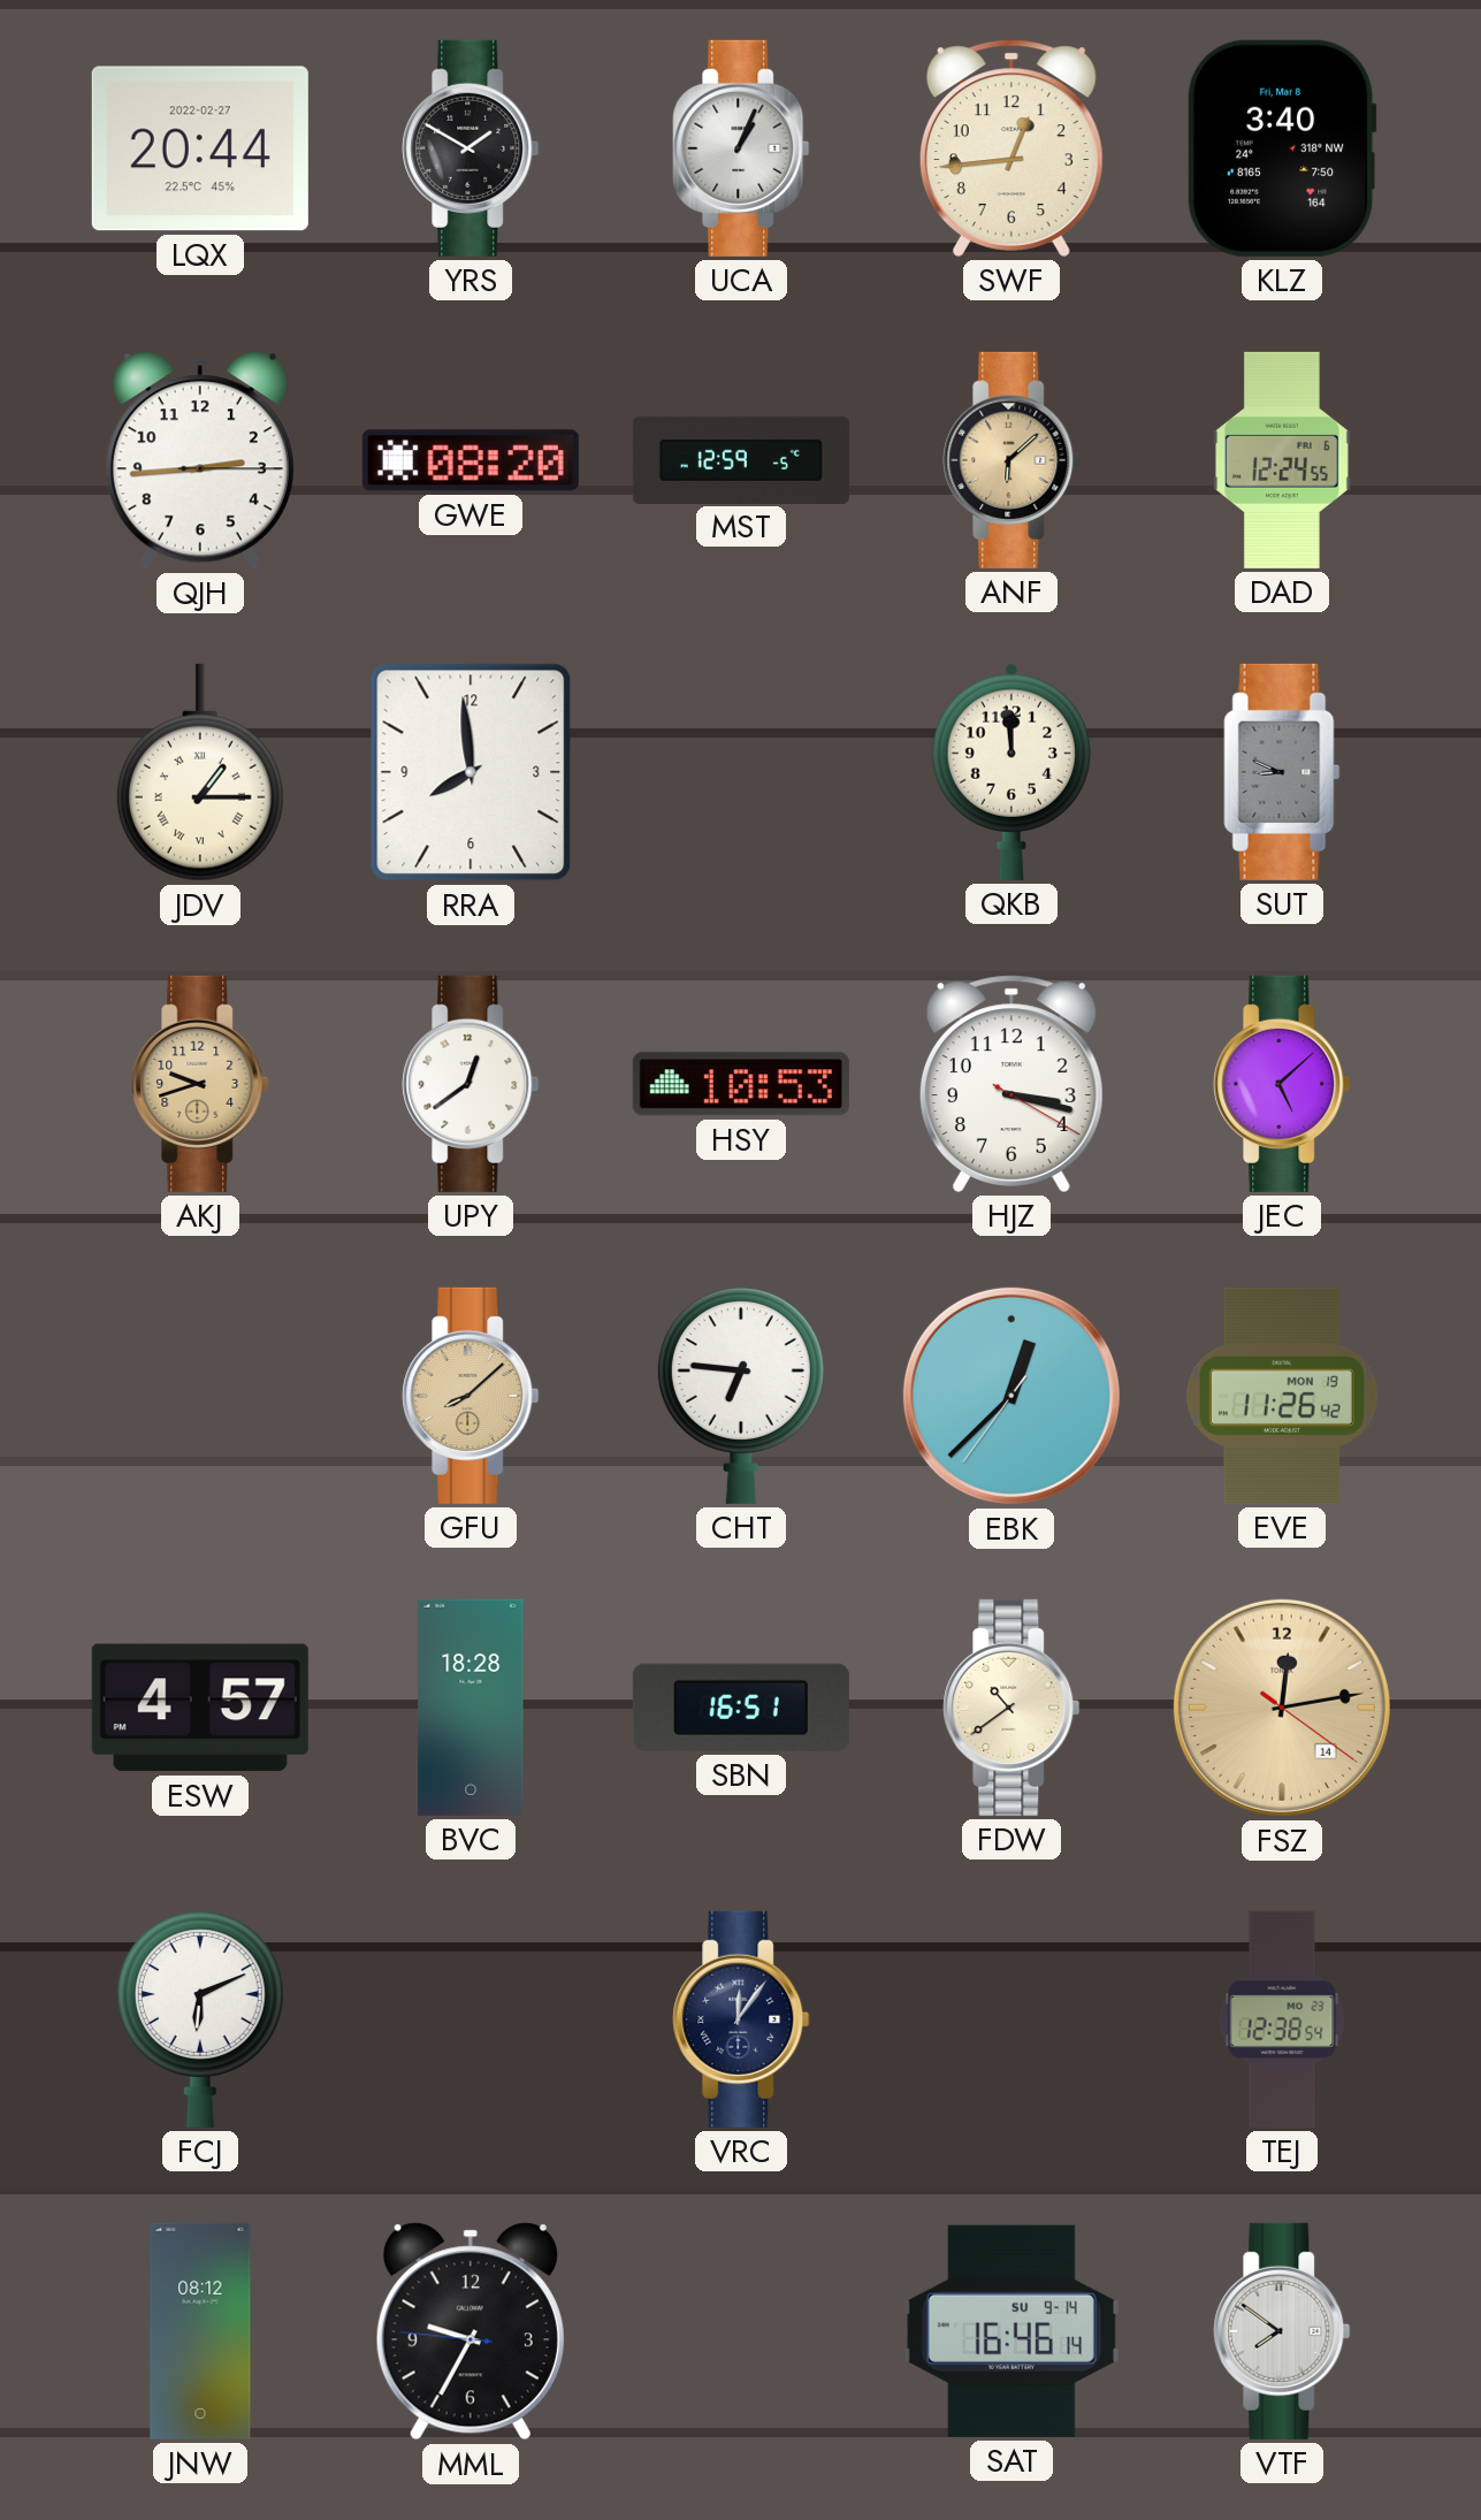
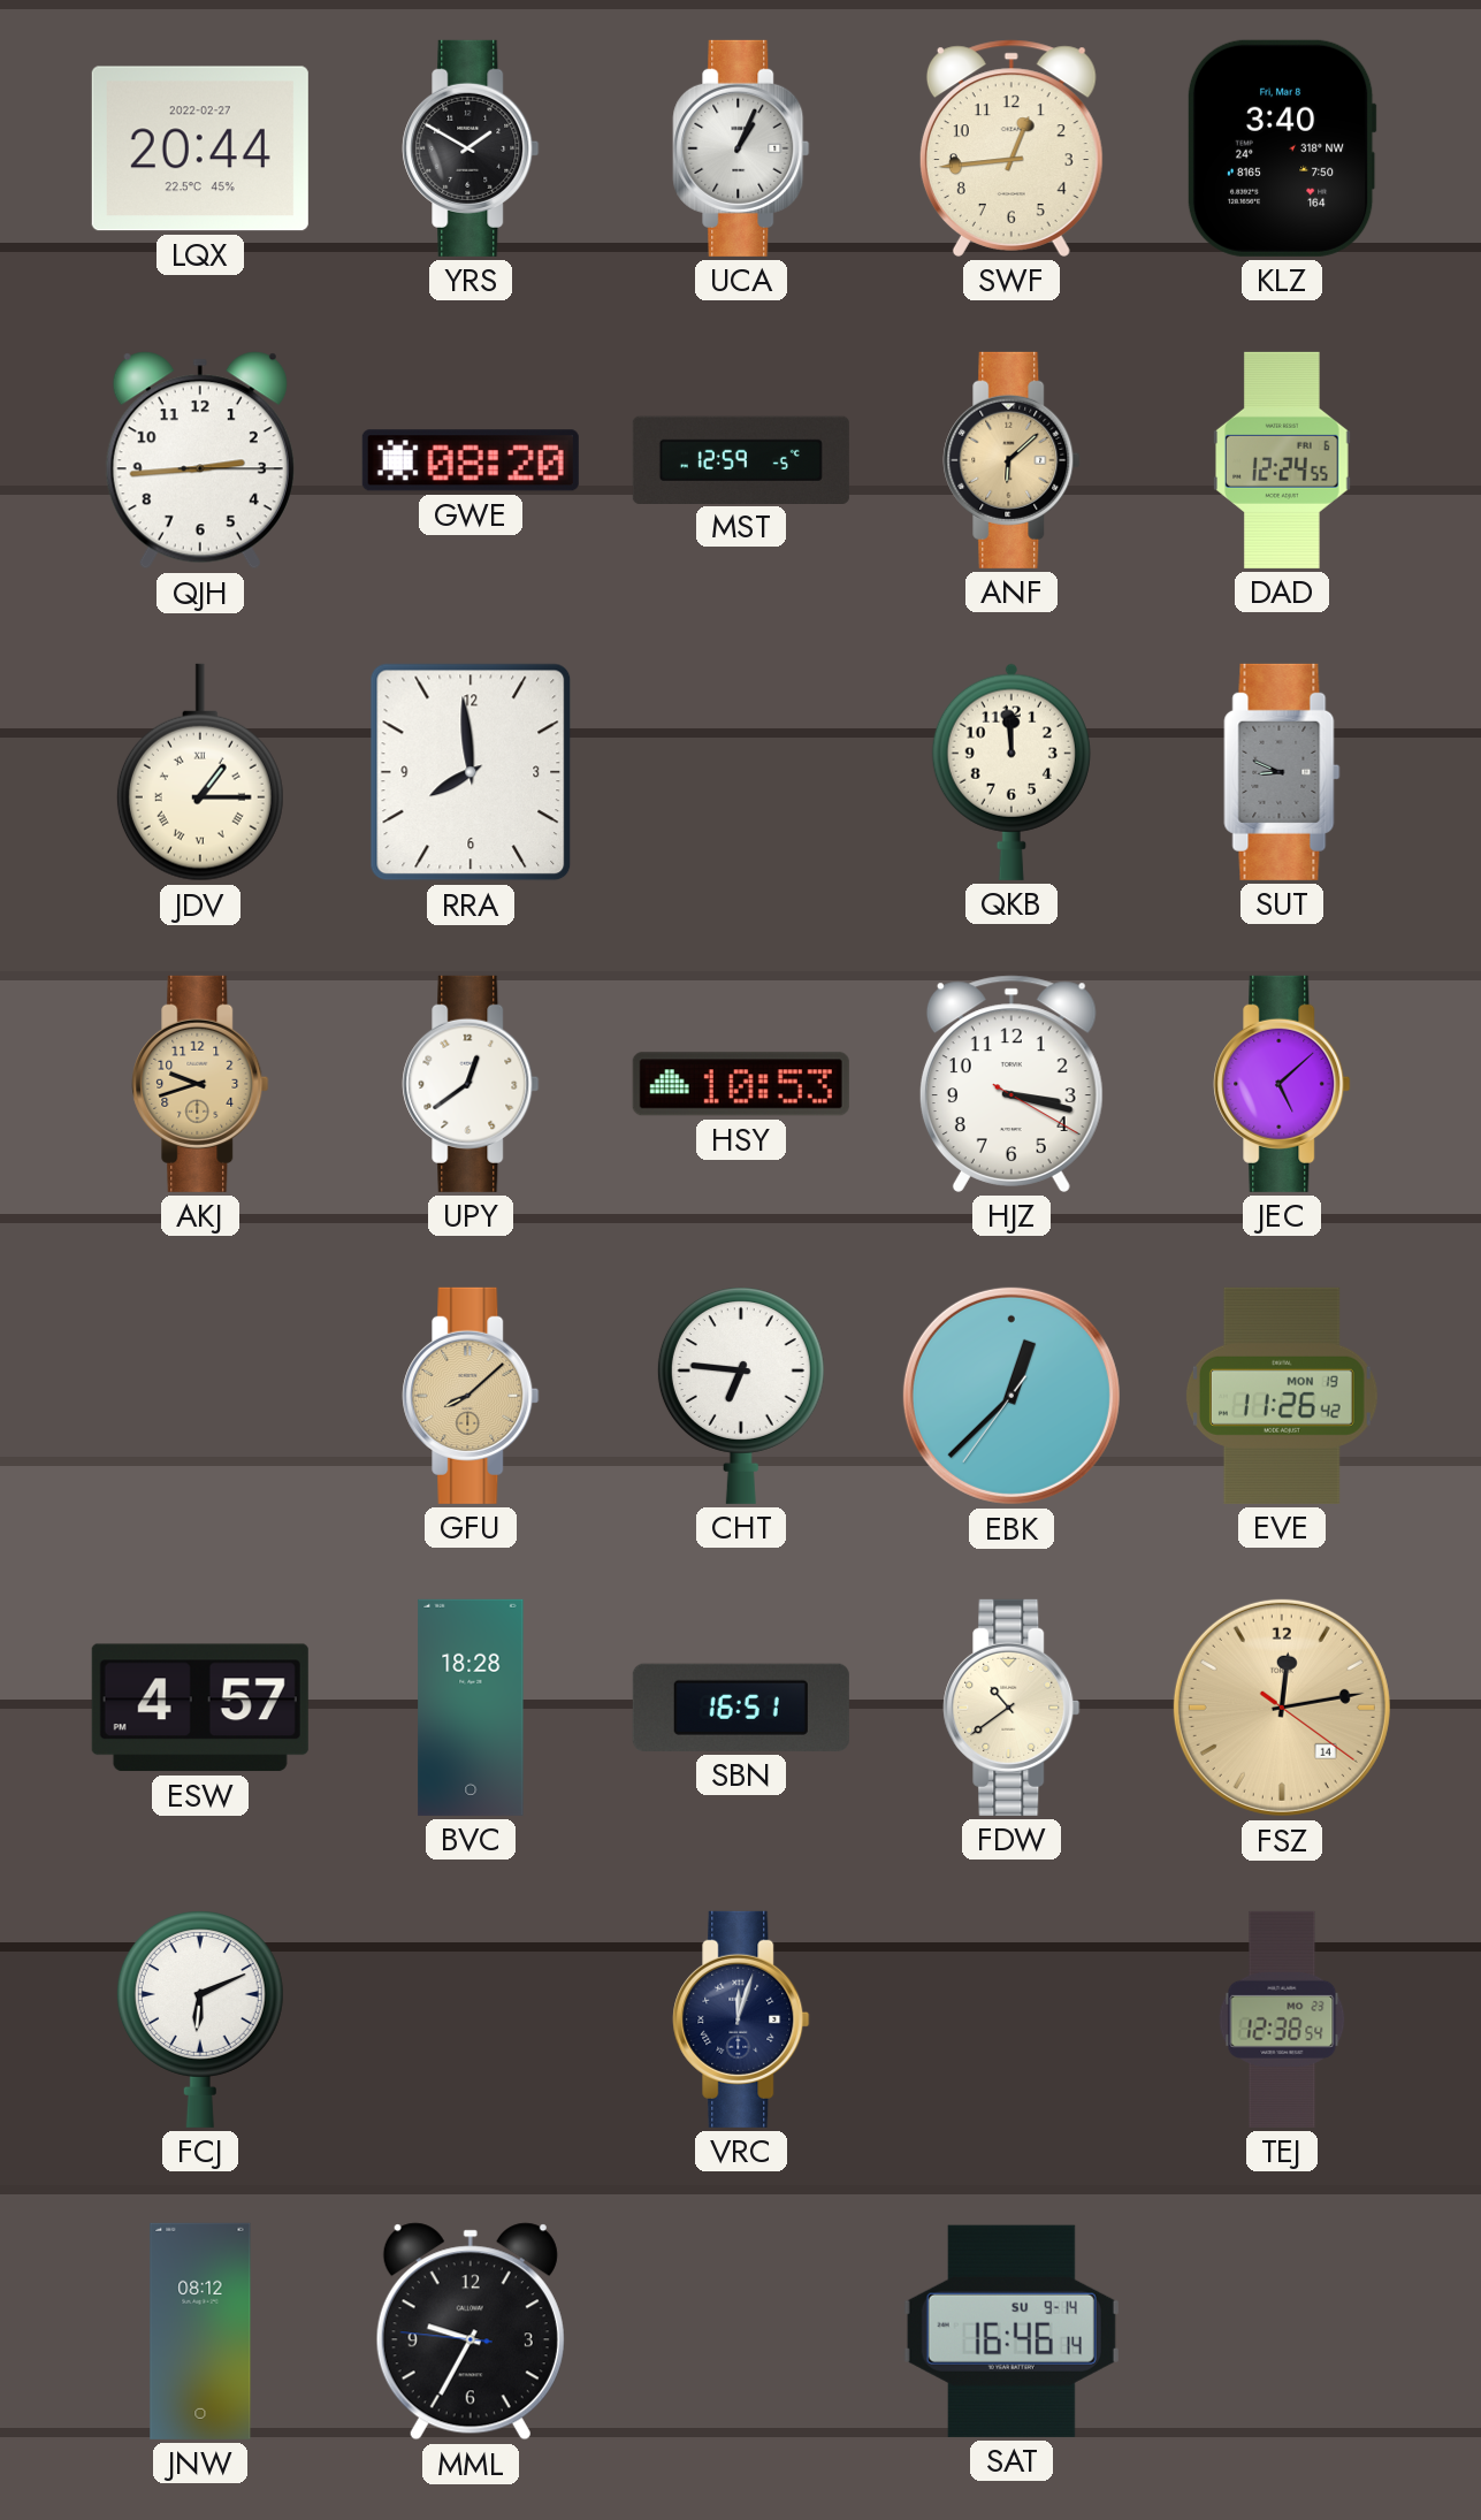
VRC: 12:06 -> 12:03 (741, 2019)
VTF: 7:51 -> none (1282, 2331)
